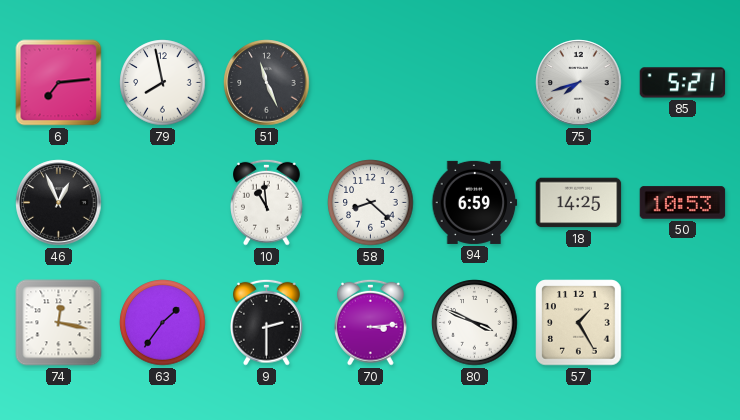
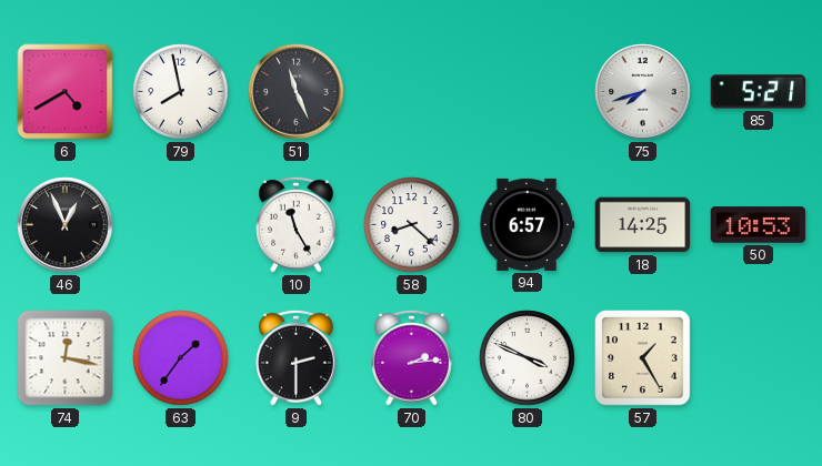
6: 7:14 -> 4:40 (66, 92)
10: 10:59 -> 11:25 (297, 224)
94: 6:59 -> 6:57 (528, 224)
70: 3:14 -> 2:14 (412, 357)
